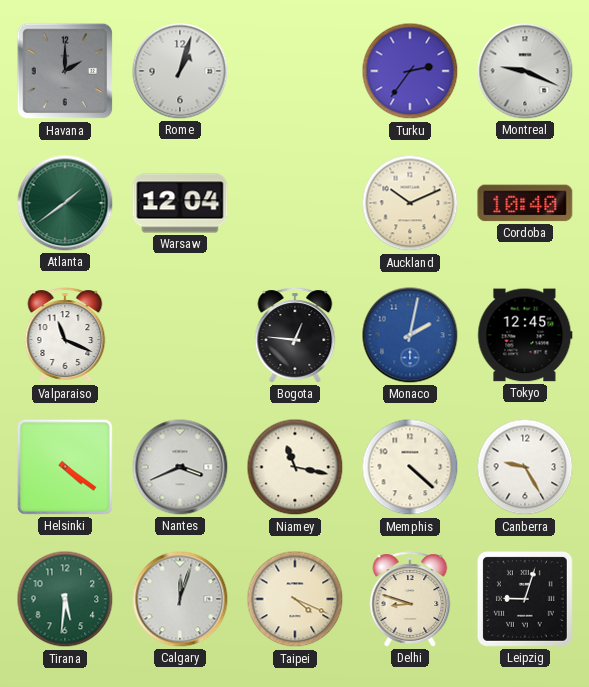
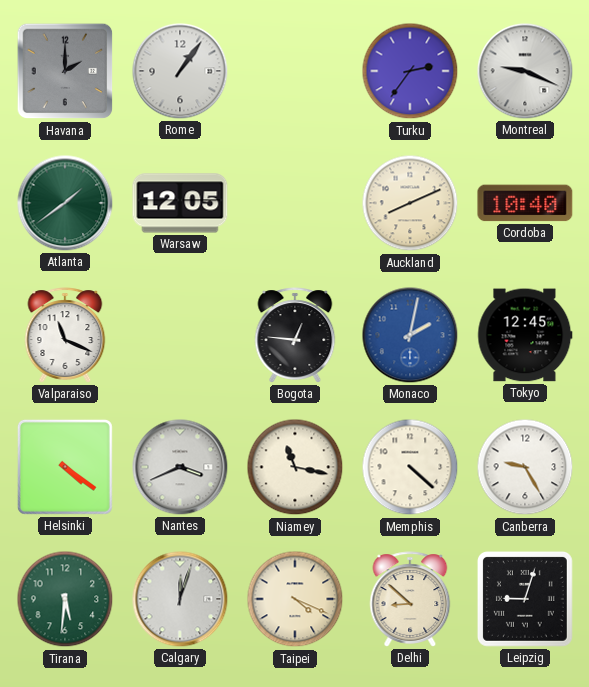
Rome: 1:03 -> 1:06 (180, 71)
Warsaw: 12:04 -> 12:05 (180, 203)
Auckland: 10:11 -> 8:11 (410, 203)
Delhi: 8:48 -> 8:52 (410, 599)
